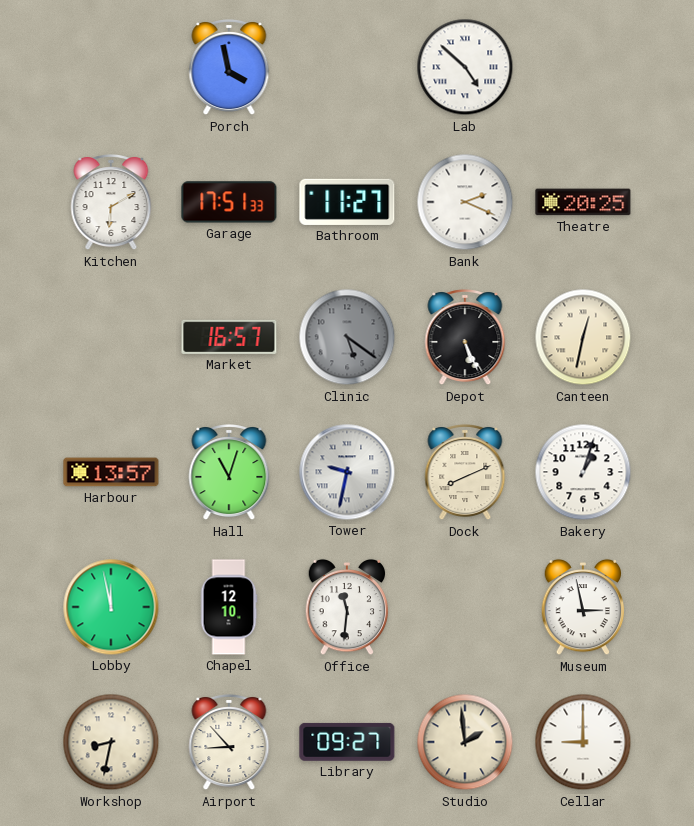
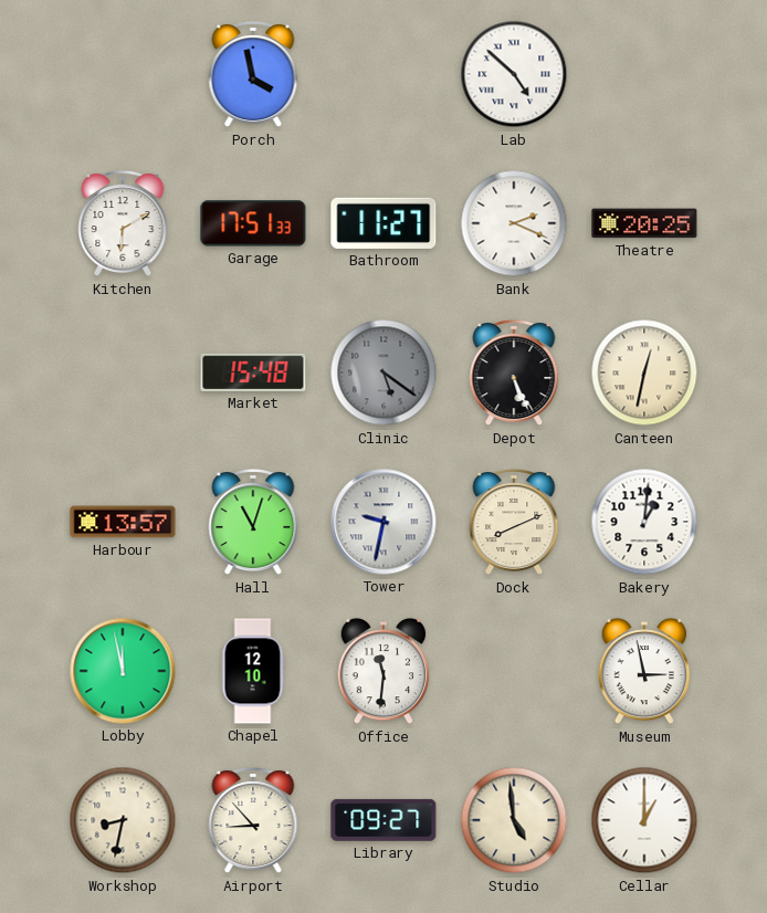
Market: 16:57 -> 15:48 (253, 372)
Bakery: 1:03 -> 1:01 (644, 522)
Studio: 1:59 -> 4:59 (514, 820)
Cellar: 9:00 -> 1:00 (644, 820)
